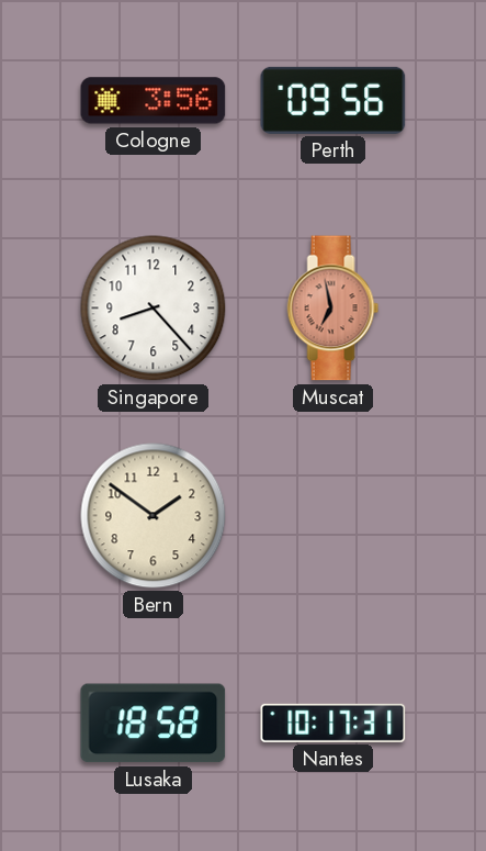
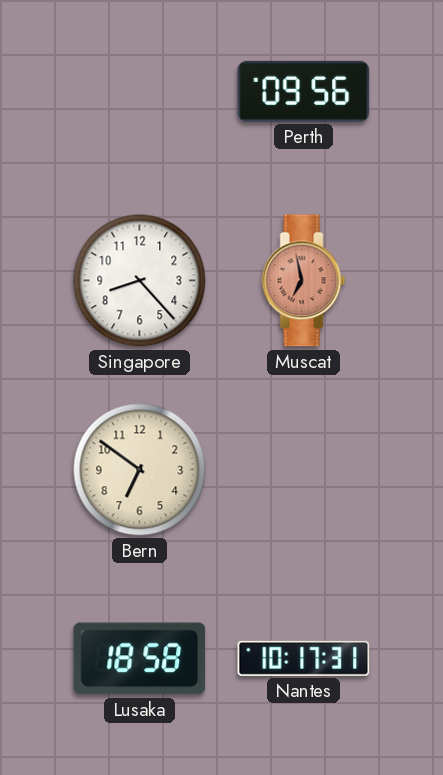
Cologne: 3:56 -> none (154, 101)
Bern: 1:51 -> 6:51 (140, 470)
